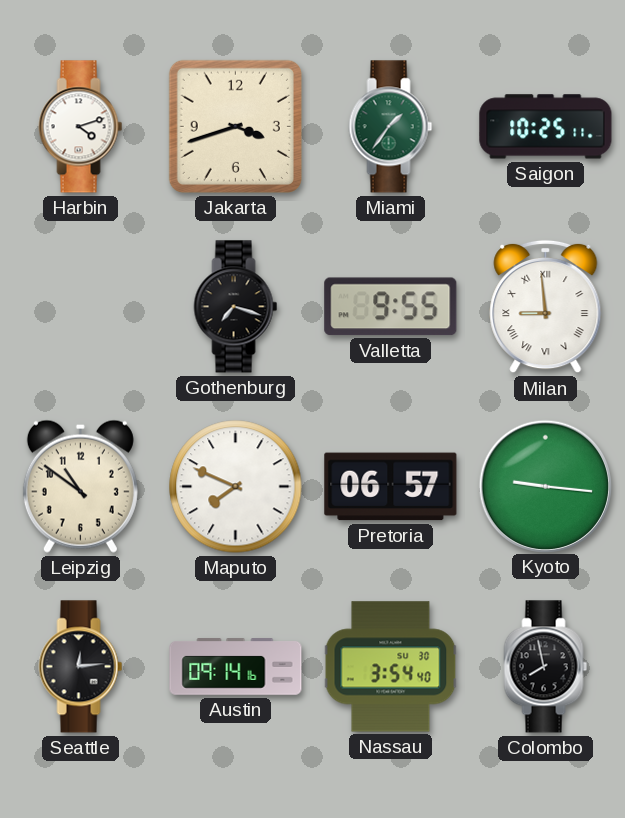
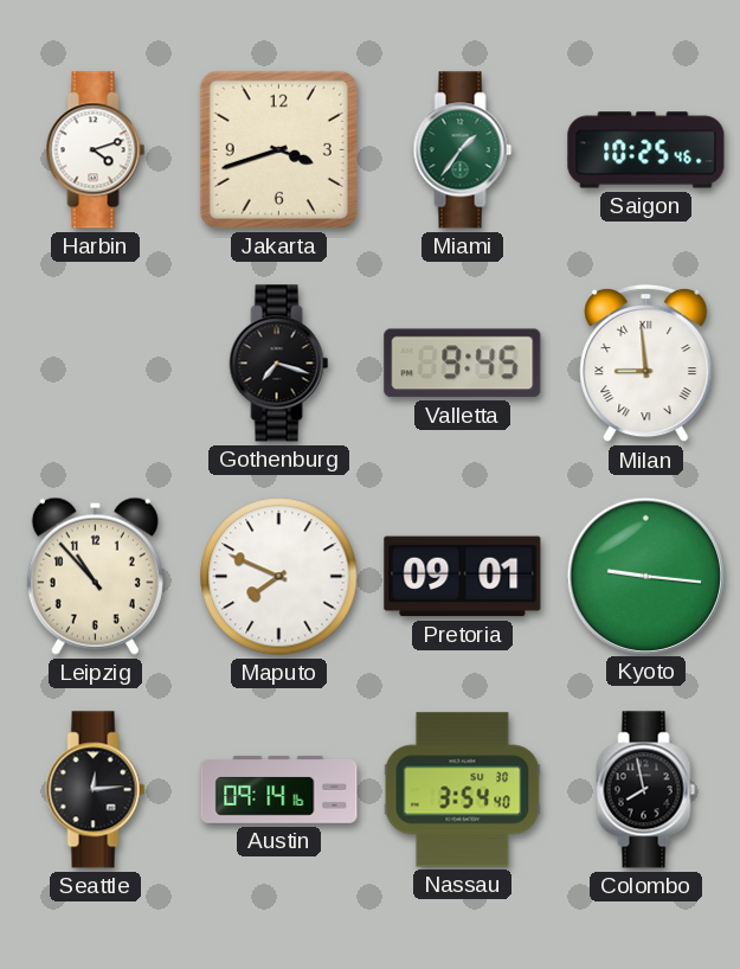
Saigon: 10:25:11 -> 10:25:46 (646, 150)
Valletta: 9:55 -> 9:45 (463, 364)
Leipzig: 10:51 -> 10:53 (95, 576)
Pretoria: 06:57 -> 09:01 (463, 577)
